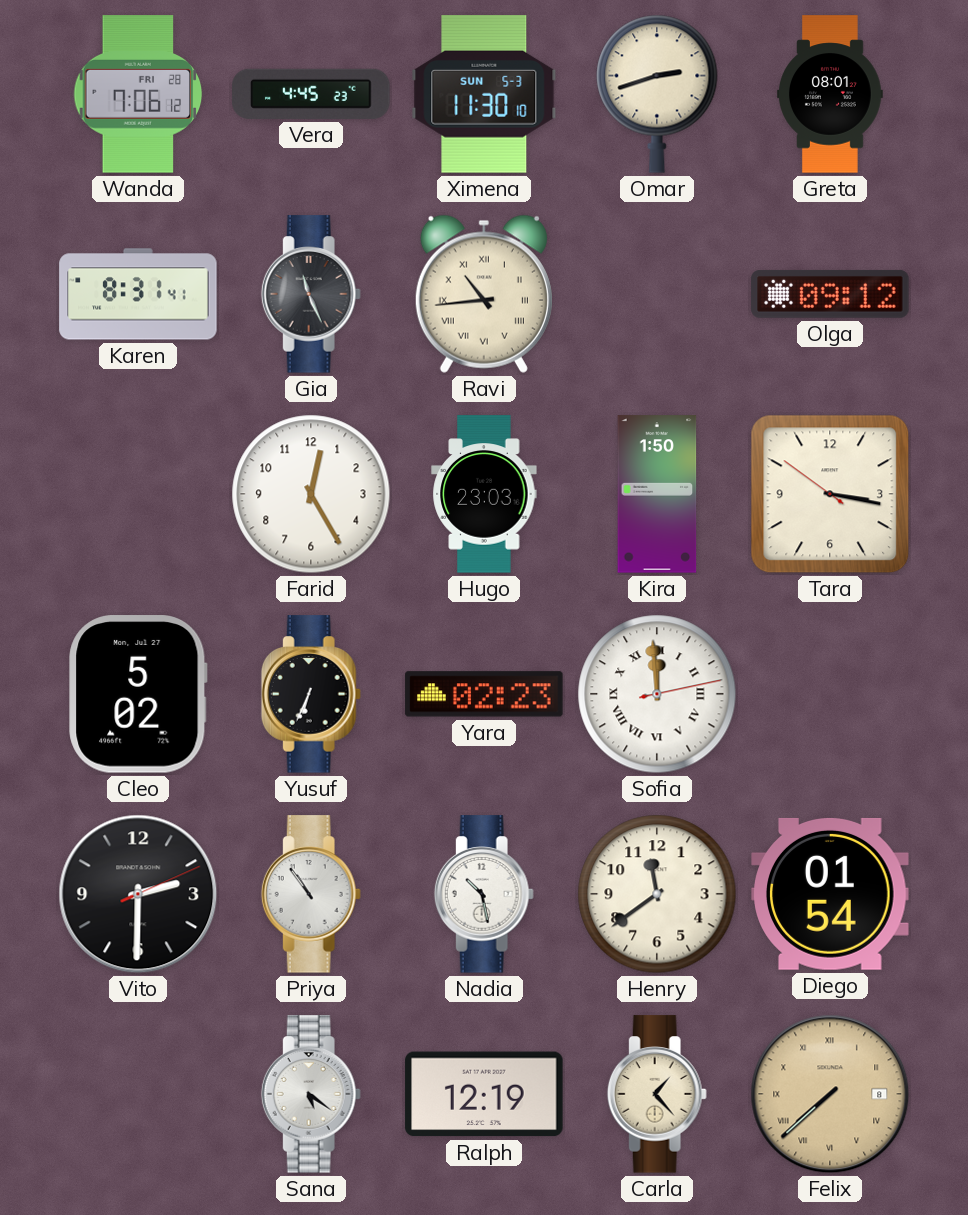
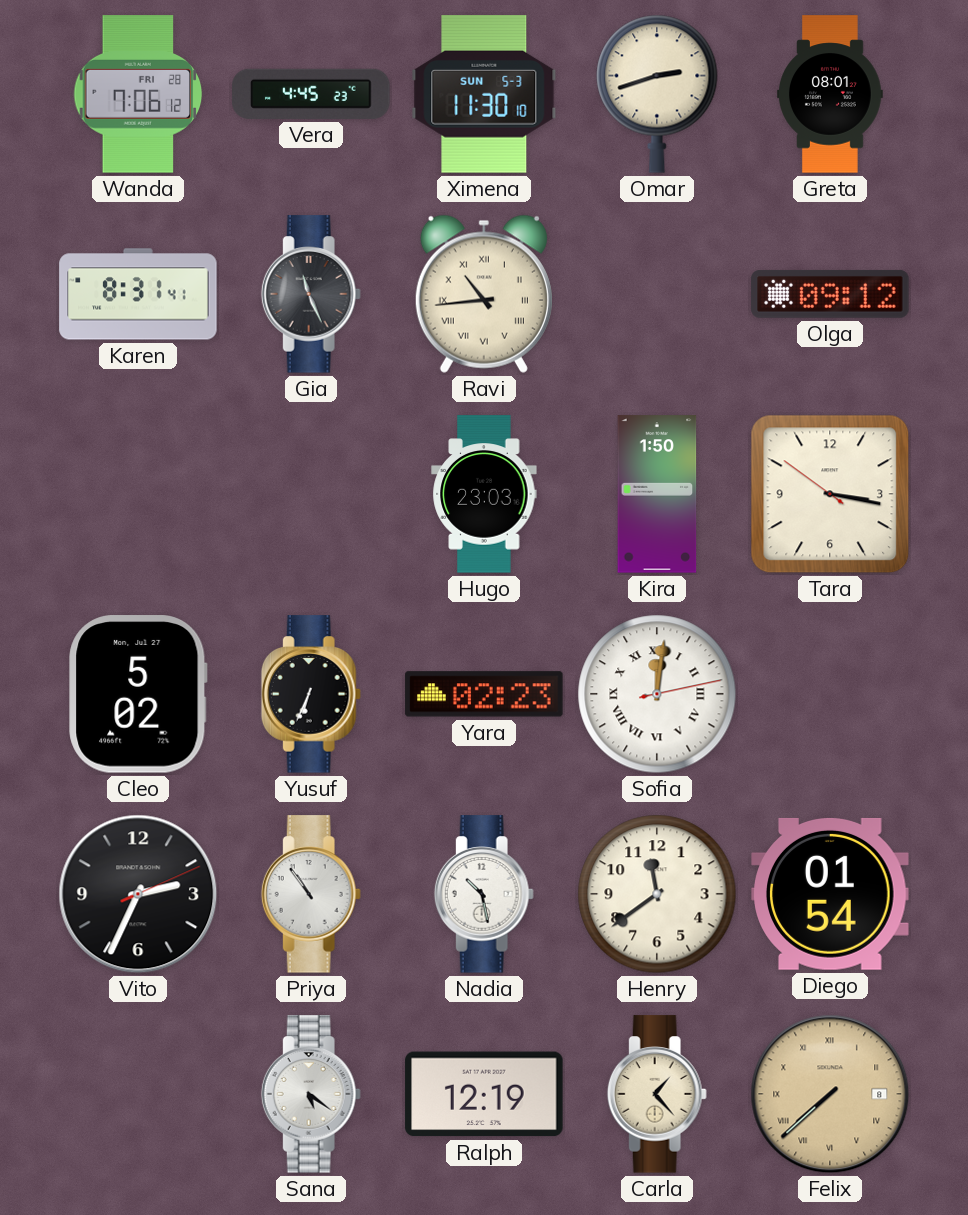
Farid: 12:25 -> none (311, 494)
Sofia: 11:59 -> 12:01 (657, 694)
Vito: 2:30 -> 2:34 (138, 894)
